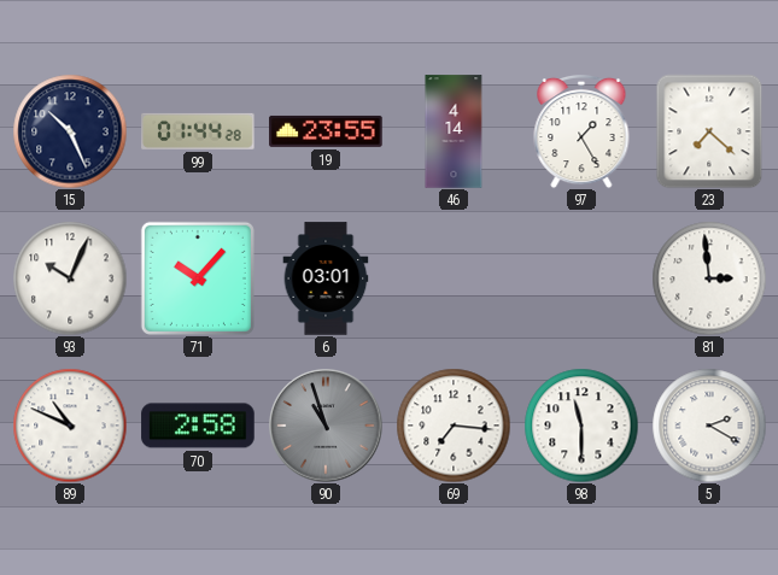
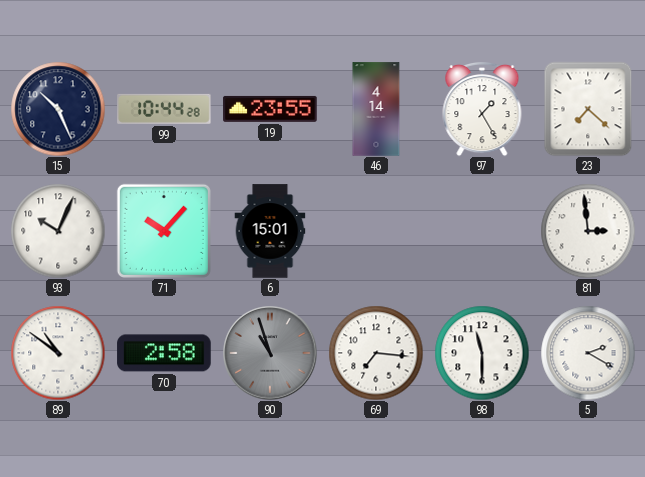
99: 01:44 -> 10:44 (164, 109)
6: 03:01 -> 15:01 (270, 231)
89: 10:49 -> 10:51 (58, 353)
